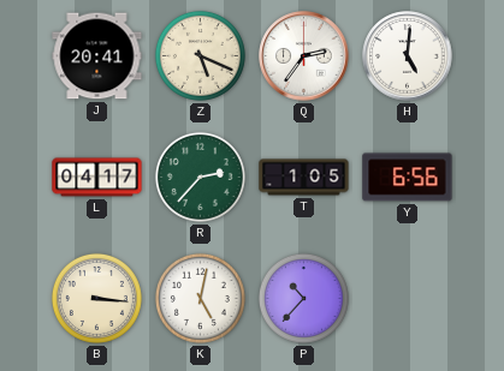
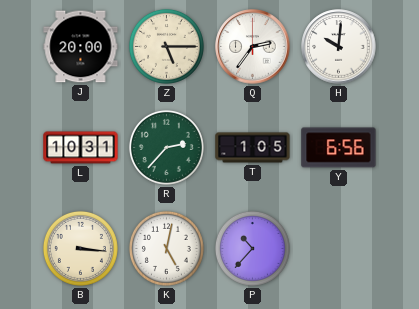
J: 20:41 -> 20:00 (81, 47)
Z: 5:19 -> 5:15 (166, 46)
H: 5:01 -> 10:01 (339, 47)
L: 04:17 -> 10:31 (81, 148)
